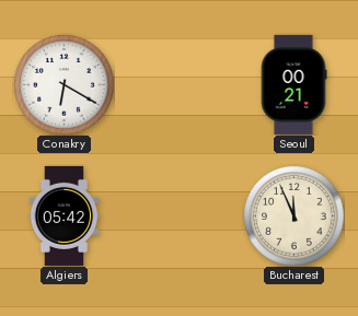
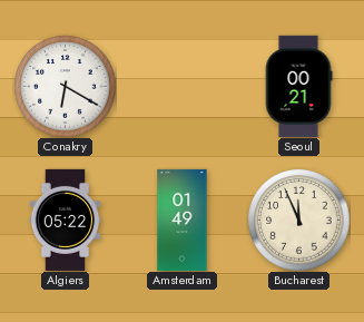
Algiers: 05:42 -> 05:22 (66, 219)
Amsterdam: none -> 01:49 (183, 219)
